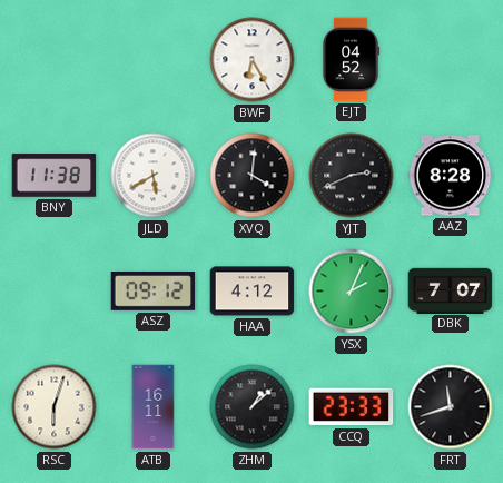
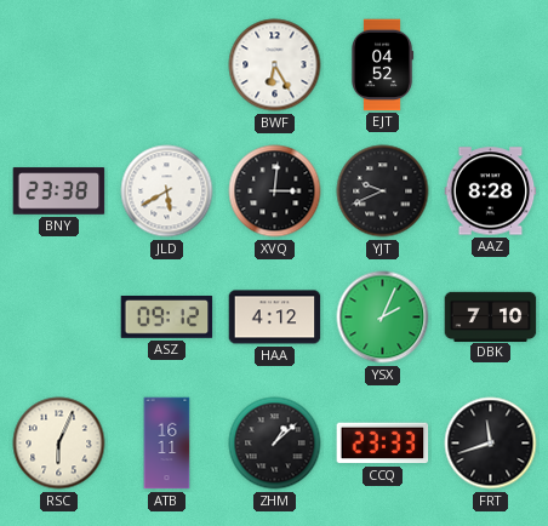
BNY: 11:38 -> 23:38 (59, 191)
XVQ: 4:01 -> 3:01 (275, 191)
YJT: 2:41 -> 9:41 (383, 191)
DBK: 7:07 -> 7:10 (491, 316)
RSC: 6:03 -> 6:04 (59, 444)
